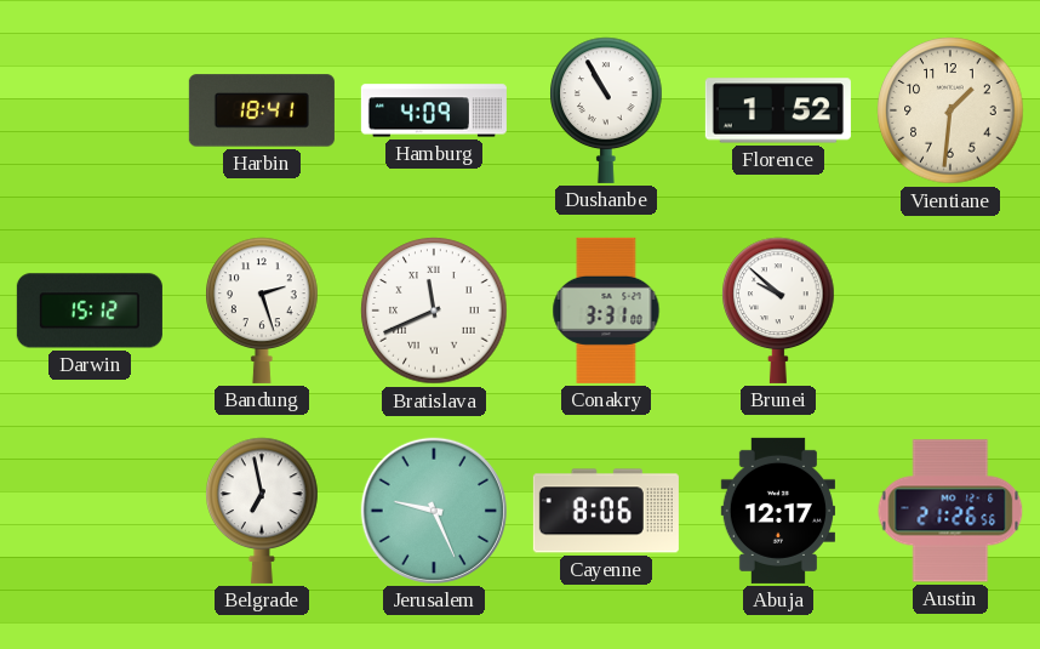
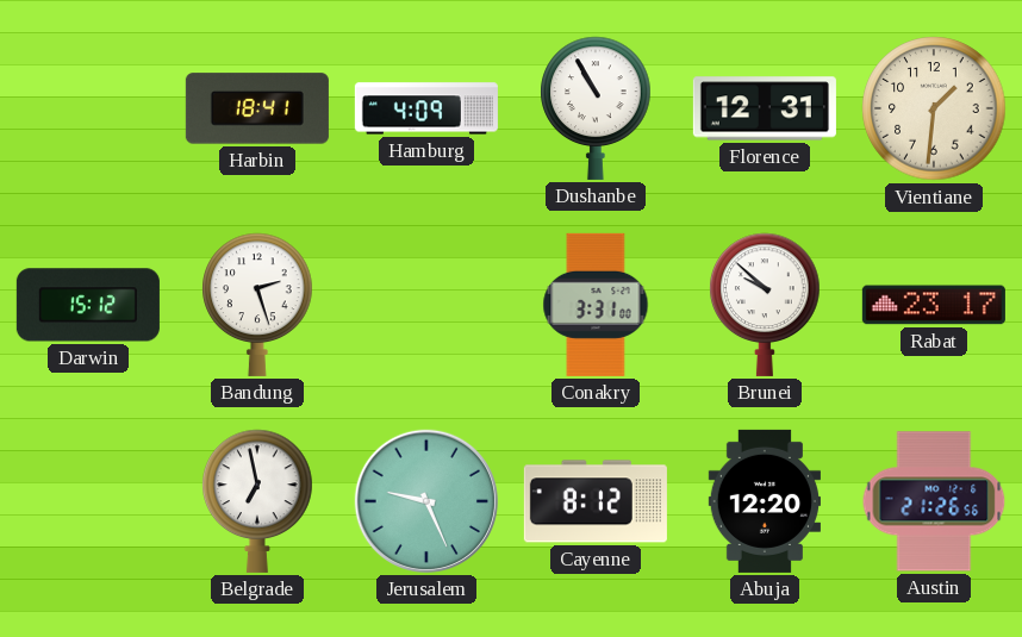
Florence: 1:52 -> 12:31 (765, 108)
Bratislava: 11:41 -> none (434, 311)
Rabat: none -> 23:17 (934, 305)
Cayenne: 8:06 -> 8:12 (596, 501)
Abuja: 12:17 -> 12:20 (764, 501)
